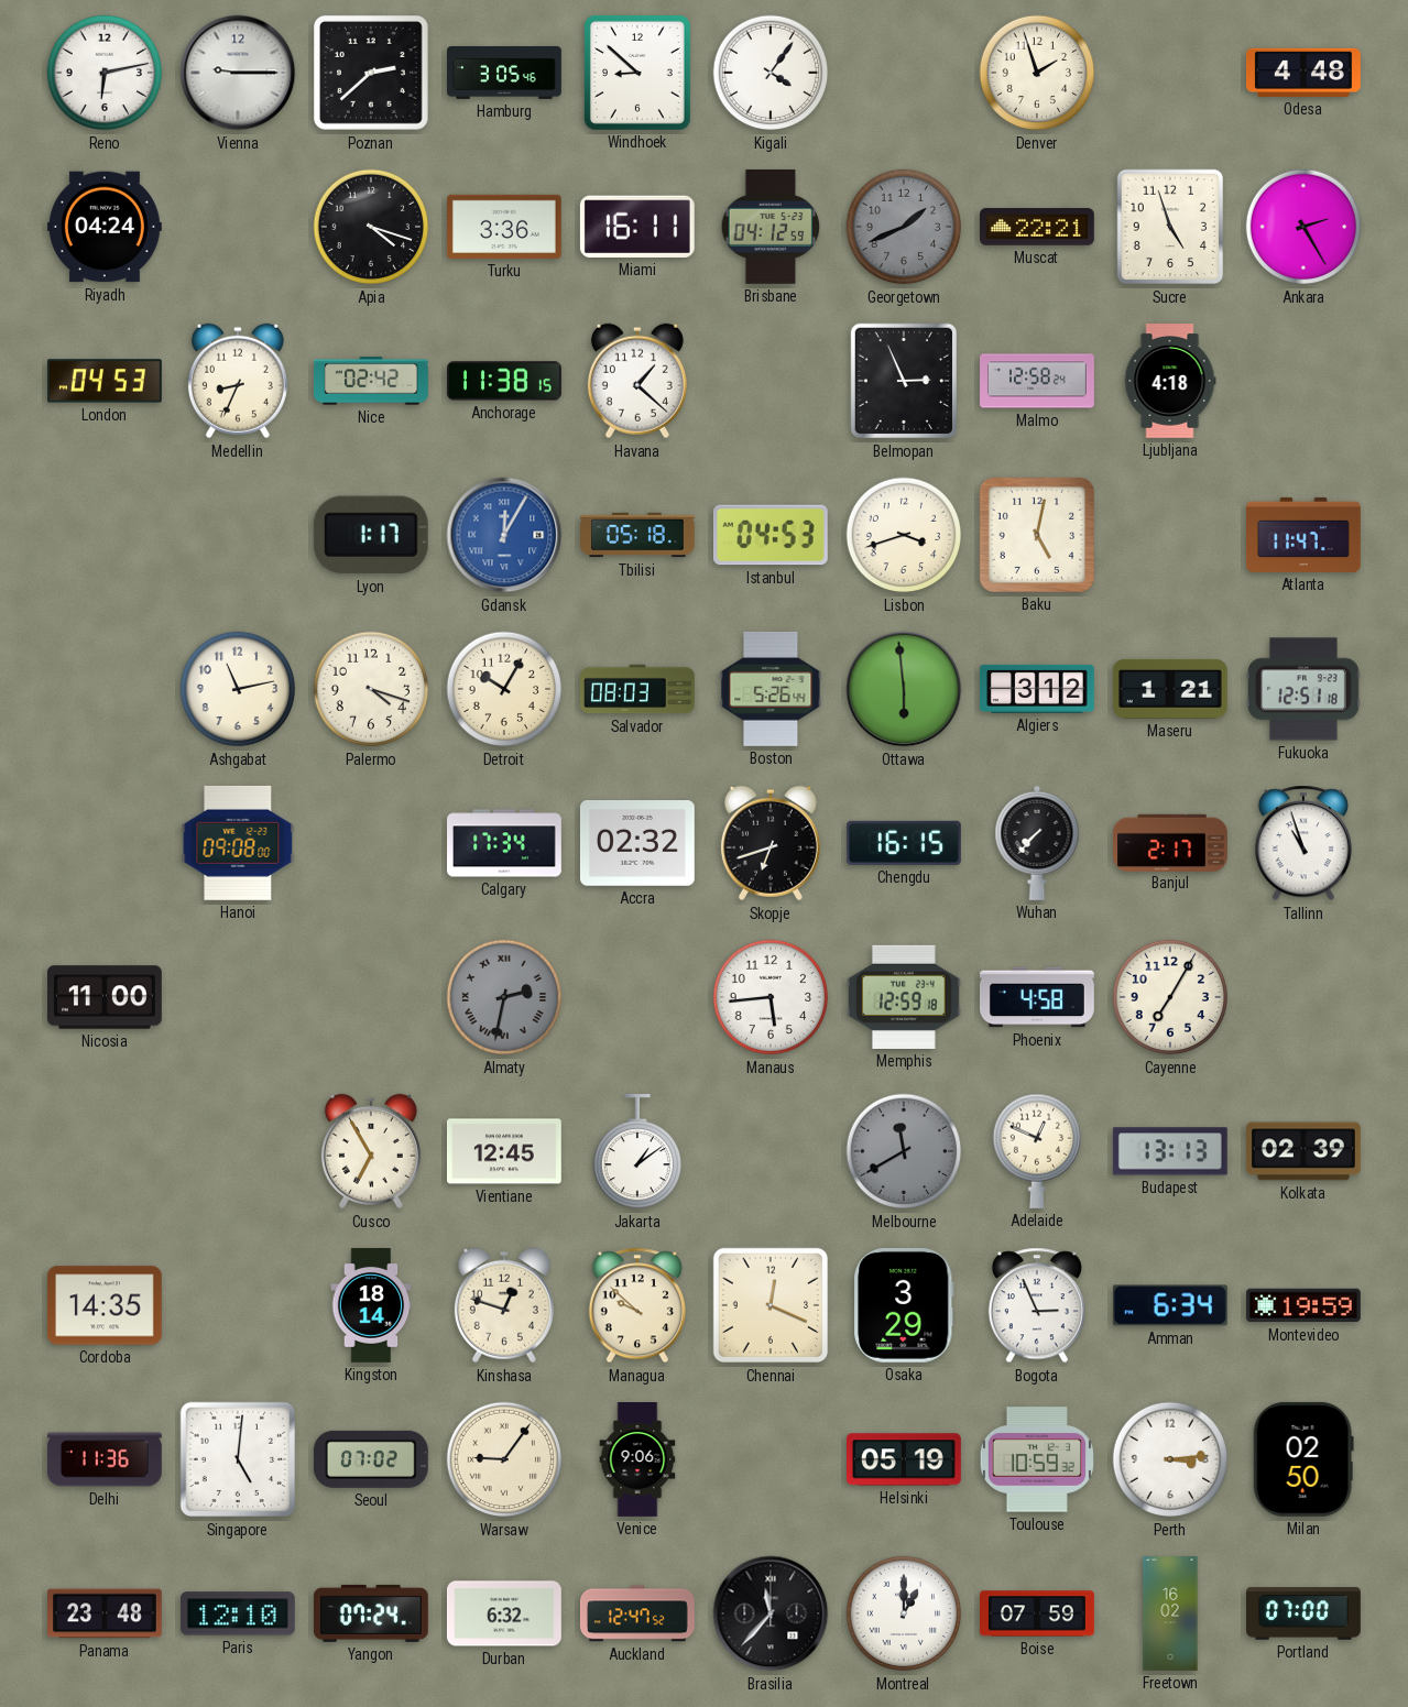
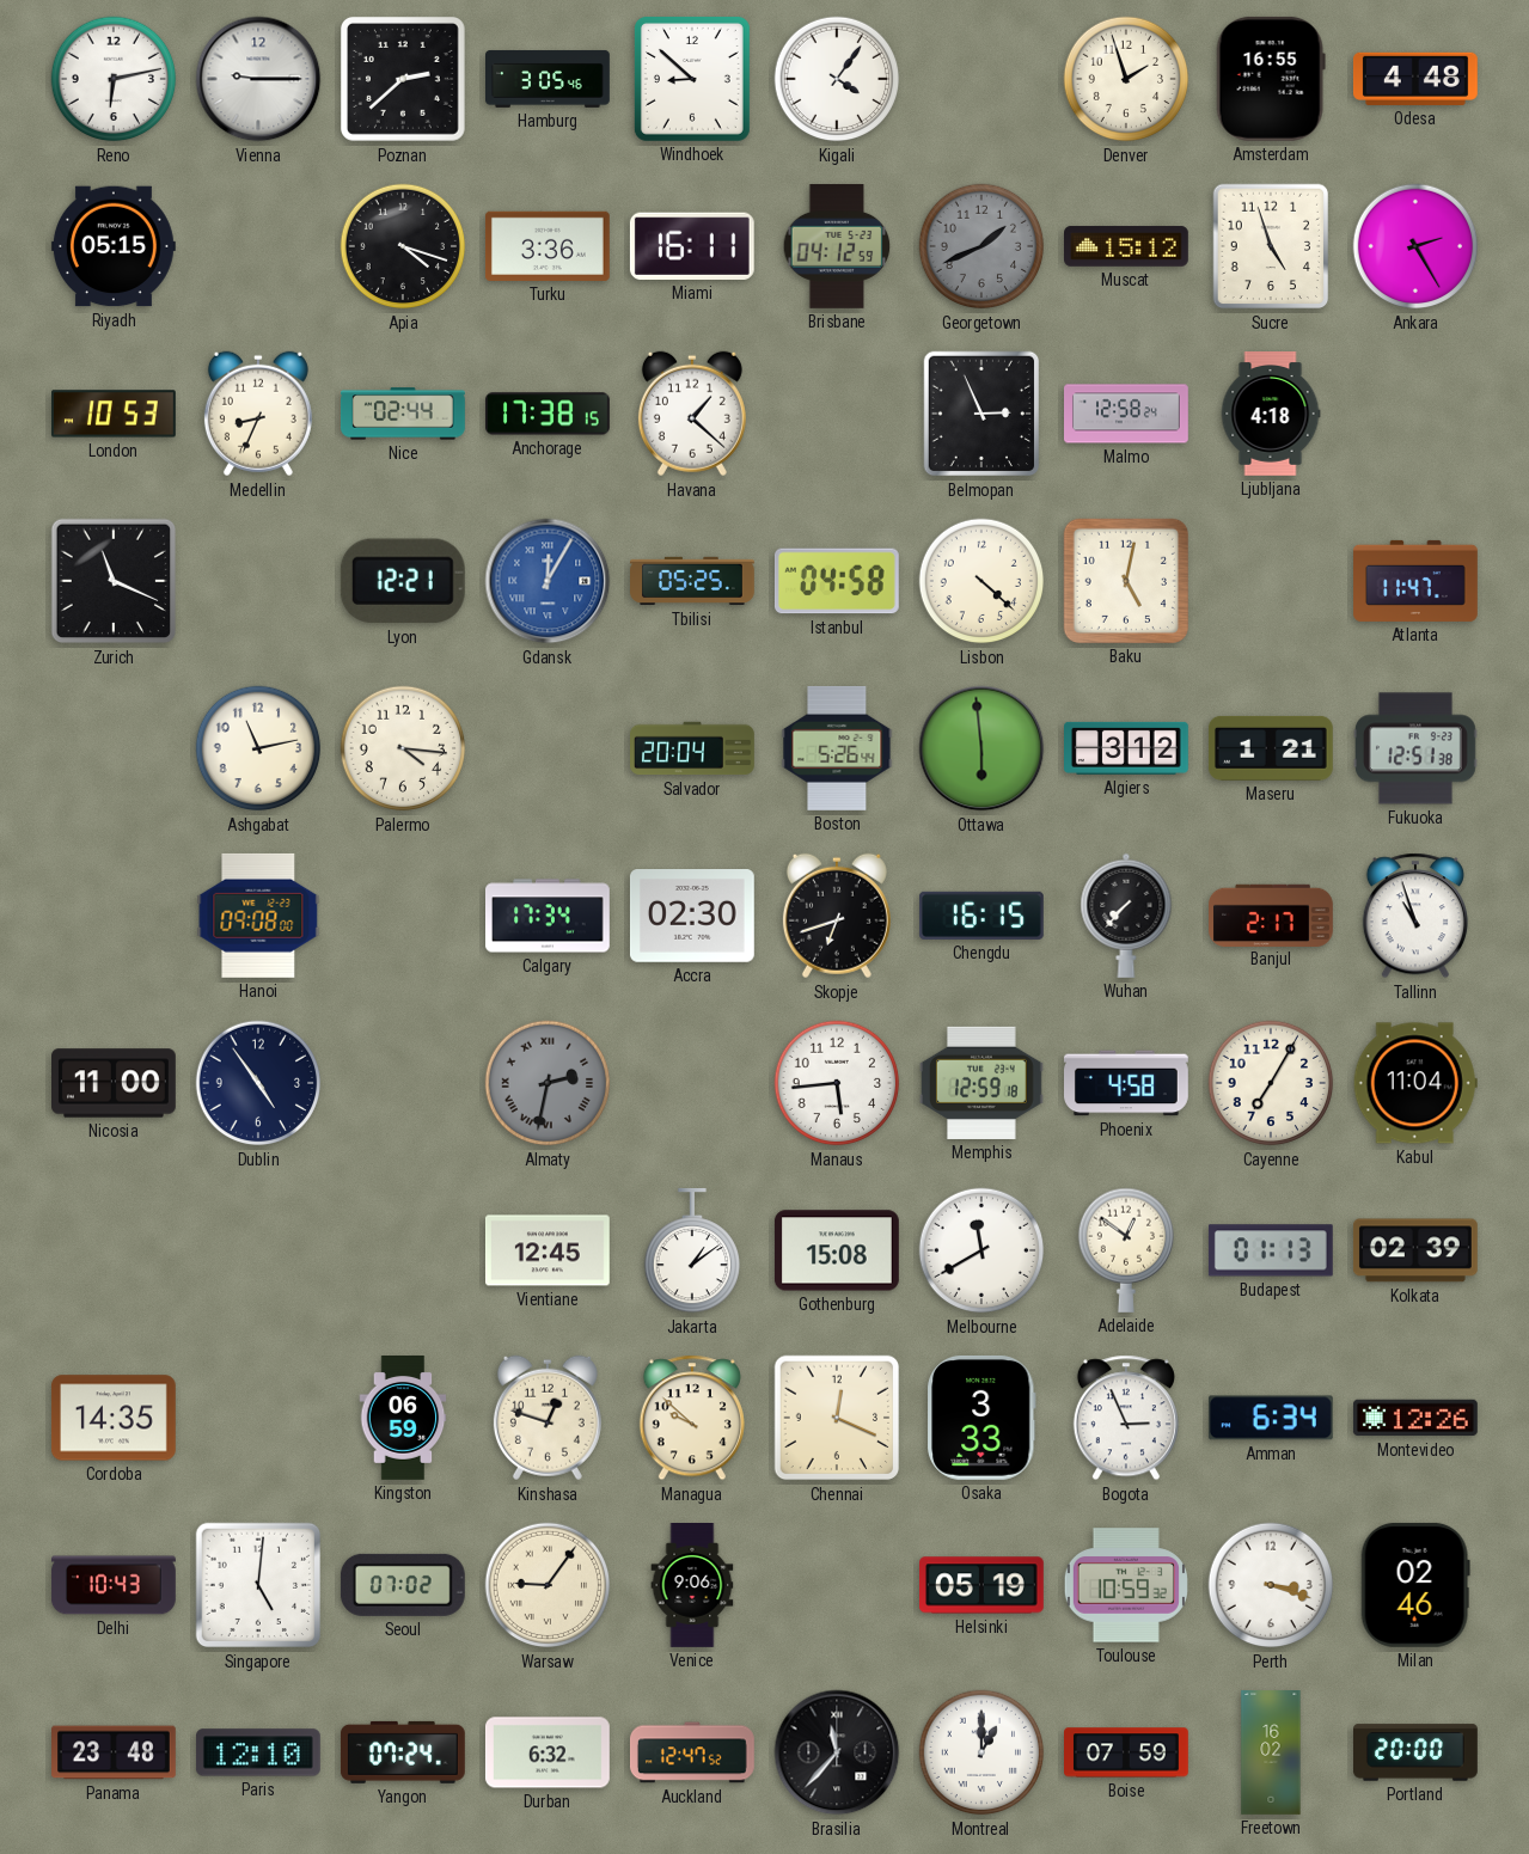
Amsterdam: none -> 16:55 (1271, 79)
Riyadh: 04:24 -> 05:15 (114, 246)
Muscat: 22:21 -> 15:12 (1127, 246)
London: 04:53 -> 10:53 (114, 414)
Nice: 02:42 -> 02:44 (404, 414)
Anchorage: 11:38 -> 17:38 (548, 414)
Zurich: none -> 11:19 (114, 581)
Lyon: 1:17 -> 12:21 (403, 581)
Tbilisi: 05:18 -> 05:25 (693, 581)
Istanbul: 04:53 -> 04:58 (837, 581)
Lisbon: 3:42 -> 4:22 (981, 581)
Palermo: 4:18 -> 4:16 (403, 748)
Detroit: 10:05 -> none (504, 689)
Salvador: 08:03 -> 20:04 (693, 748)
Fukuoka: 12:51:18 -> 12:51:38 (1415, 748)
Accra: 02:32 -> 02:30 (692, 917)
Dublin: none -> 4:54 (258, 1083)
Kabul: none -> 11:04 (1415, 1083)
Cusco: 6:55 -> none (371, 1151)
Gothenburg: none -> 15:08 (837, 1250)
Melbourne dial: grey -> white (981, 1250)
Adelaide: 12:49 -> 12:51 (1125, 1250)
Budapest: 13:13 -> 01:13 (1271, 1250)
Kingston: 18:14 -> 06:59 (403, 1419)
Osaka: 3:29 -> 3:33 (981, 1418)
Montevideo: 19:59 -> 12:26 (1415, 1418)
Delhi: 11:36 -> 10:43 (114, 1585)
Perth: 3:14 -> 3:18 (1271, 1585)
Milan: 02:50 -> 02:46 (1415, 1585)
Portland: 07:00 -> 20:00 (1417, 1752)
